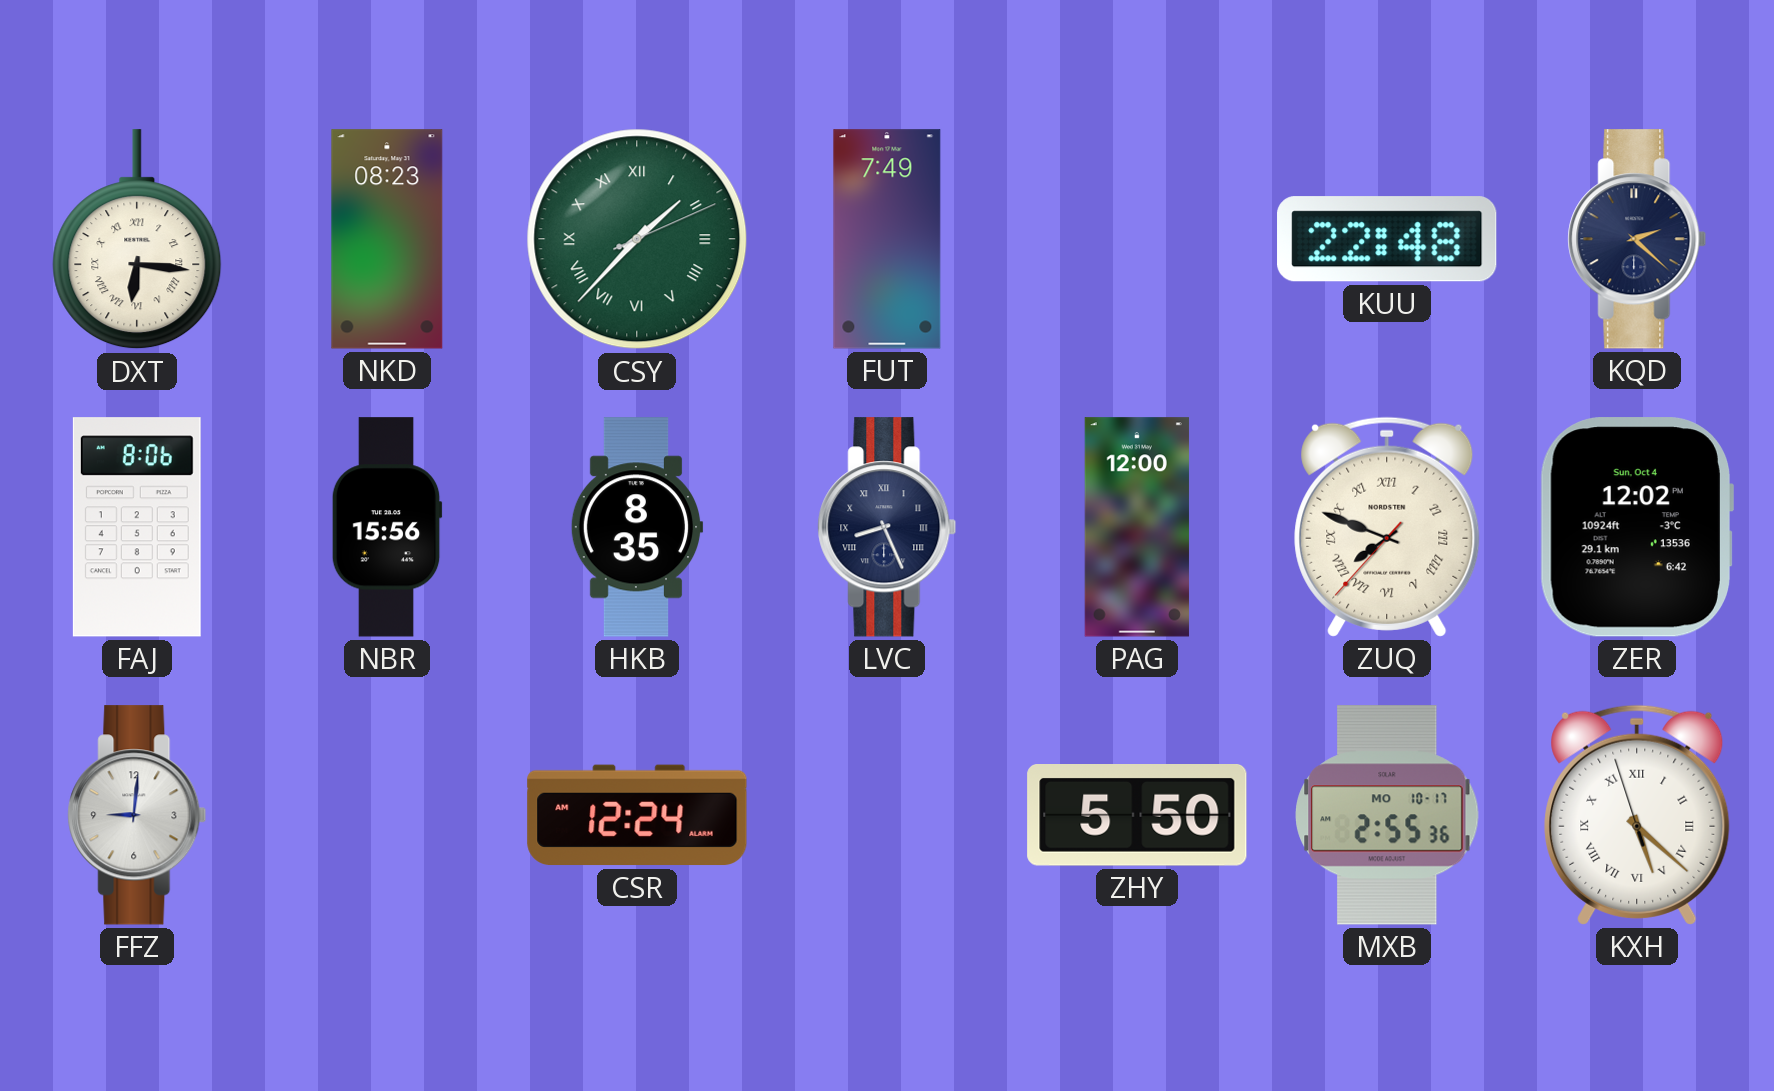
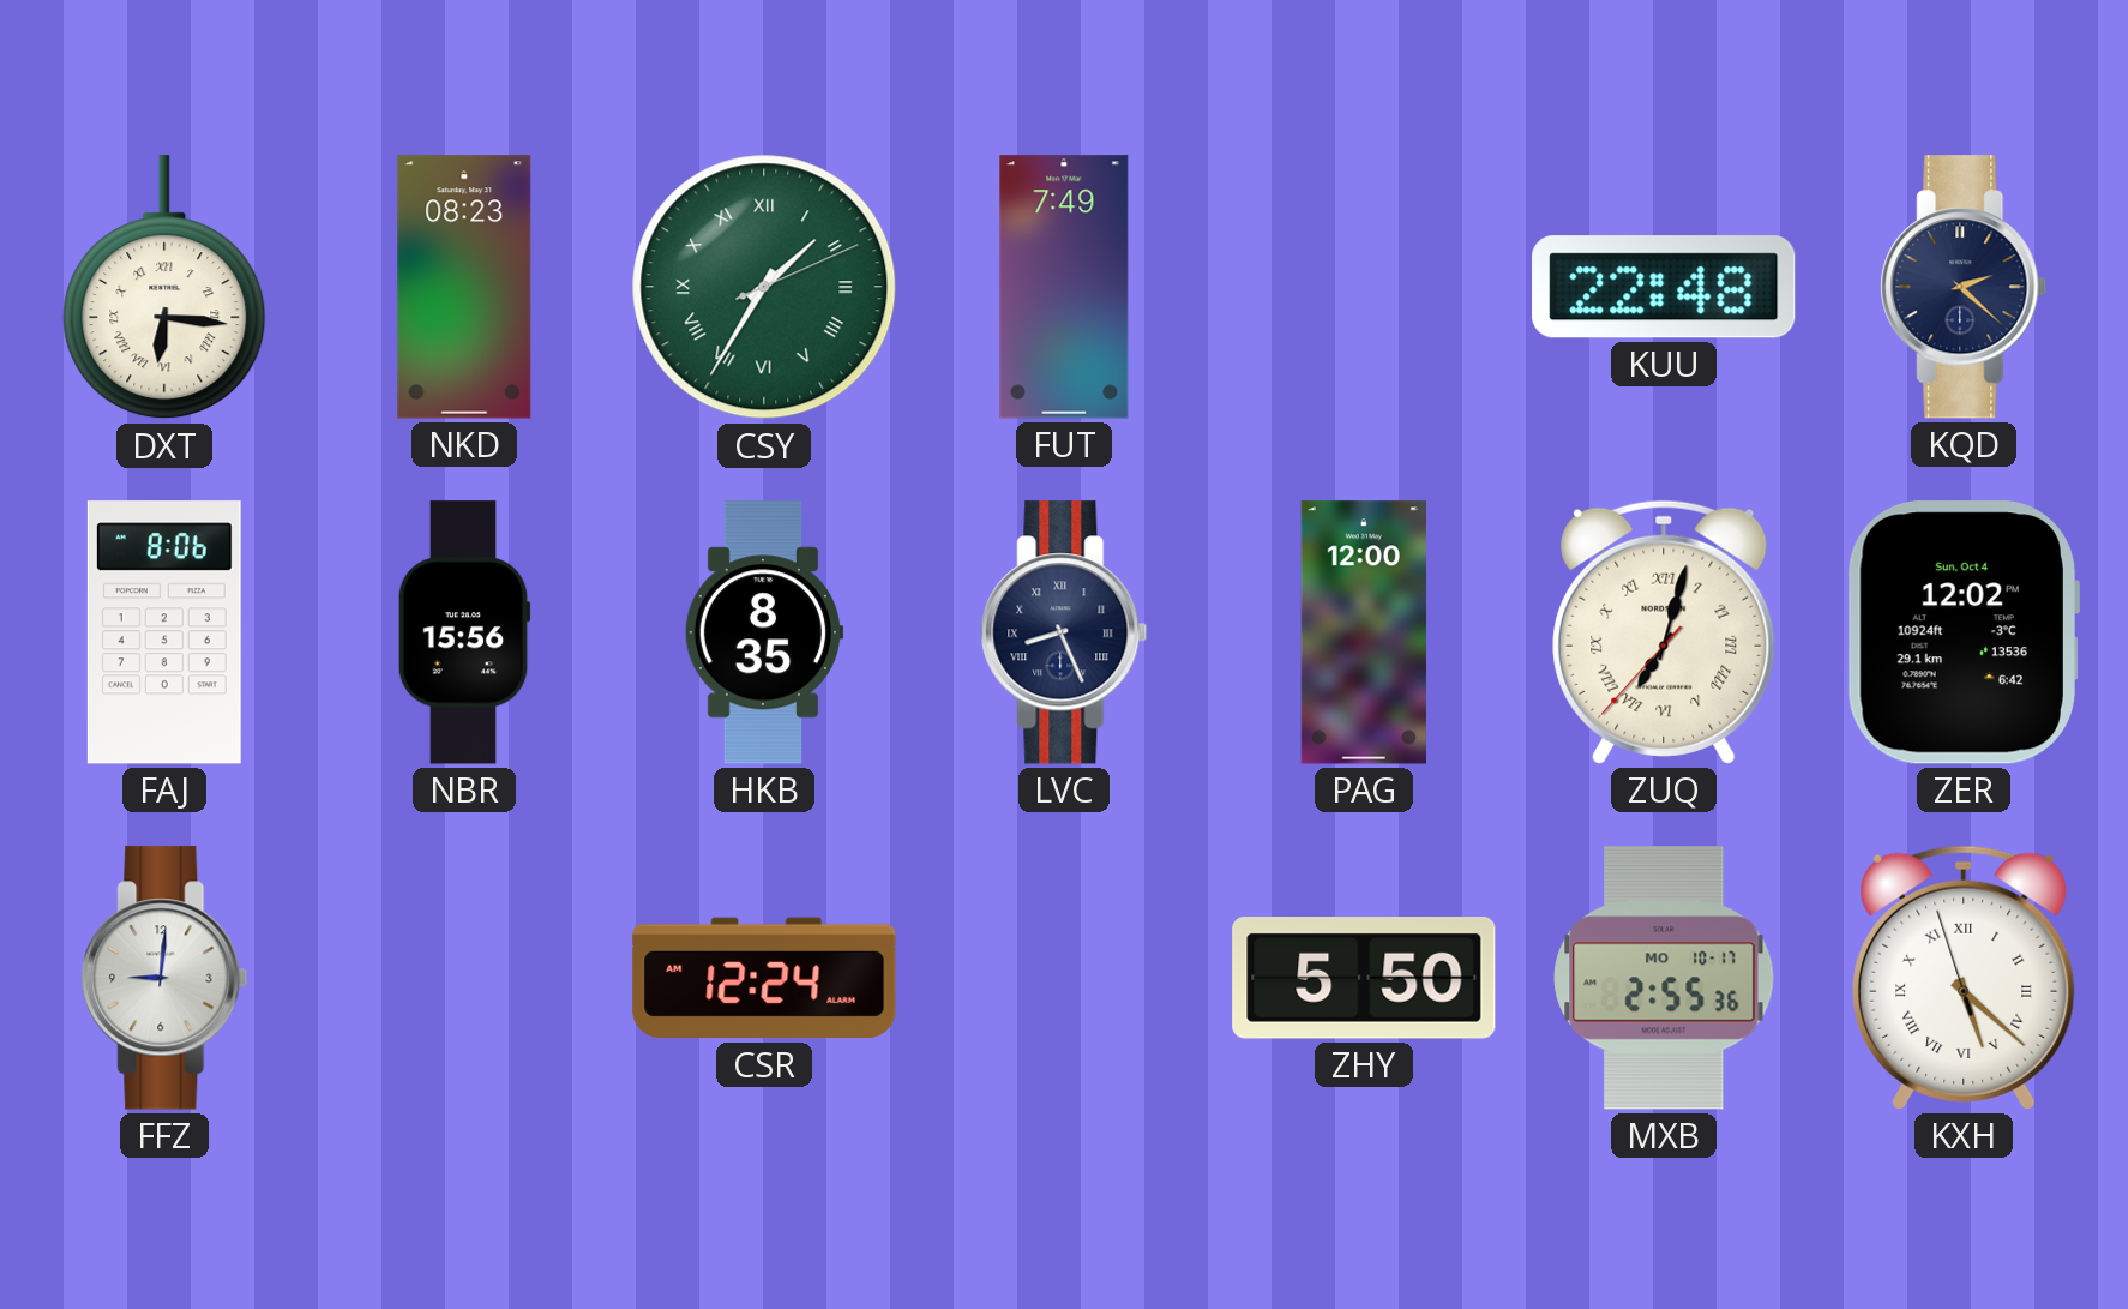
CSY: 1:37 -> 1:35 (764, 287)
ZUQ: 7:48 -> 7:02 (1664, 632)
